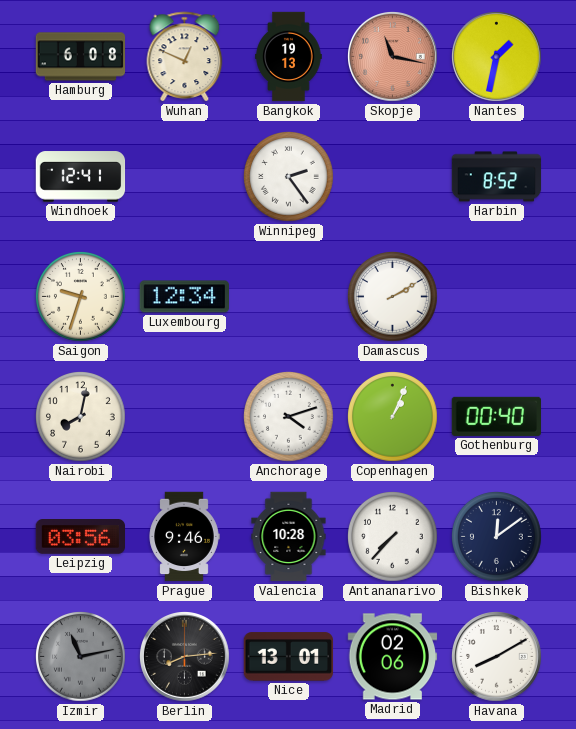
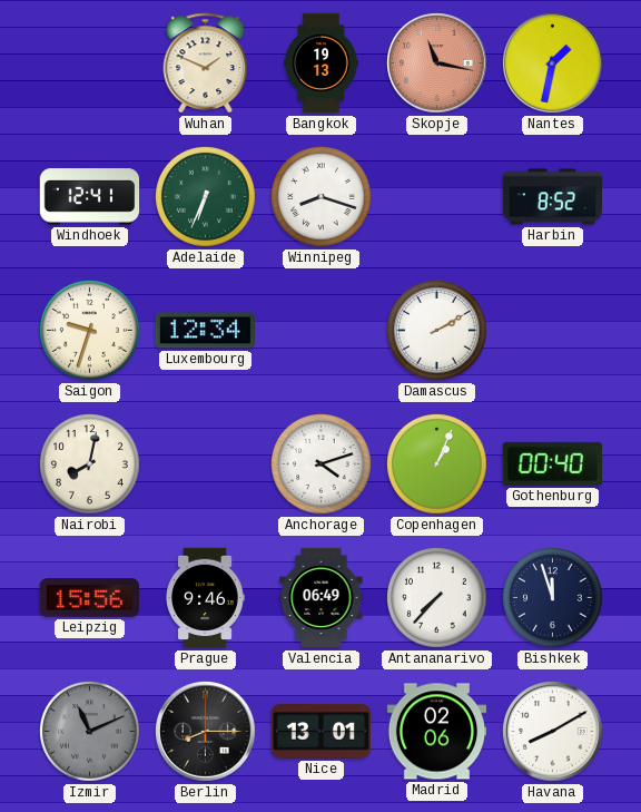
Hamburg: 6:08 -> none (81, 57)
Wuhan: 12:49 -> 1:49 (206, 63)
Adelaide: none -> 6:34 (206, 197)
Winnipeg: 2:24 -> 8:18 (322, 197)
Leipzig: 03:56 -> 15:56 (89, 598)
Valencia: 10:28 -> 06:49 (322, 598)
Bishkek: 12:09 -> 11:57 (553, 598)
Izmir: 11:13 -> 11:11 (90, 732)
Berlin: 8:14 -> 8:15 (206, 732)
